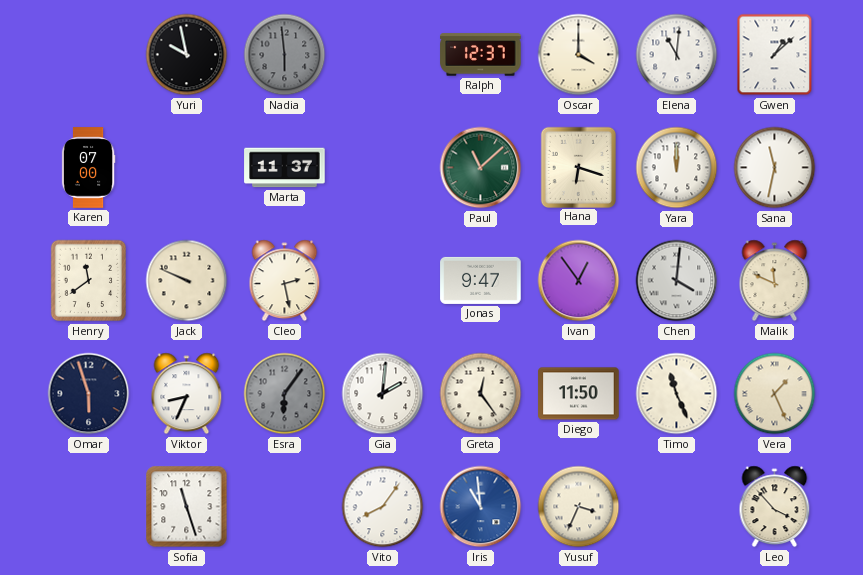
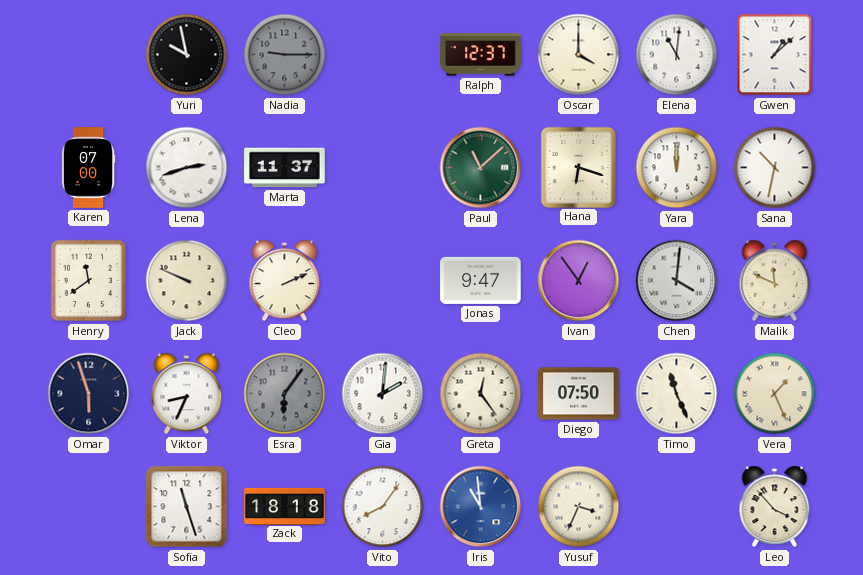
Nadia: 5:59 -> 9:15 (285, 55)
Lena: none -> 2:42 (187, 168)
Sana: 11:32 -> 10:32 (775, 168)
Cleo: 2:28 -> 2:11 (285, 281)
Diego: 11:50 -> 07:50 (579, 394)
Zack: none -> 18:18 (285, 506)
